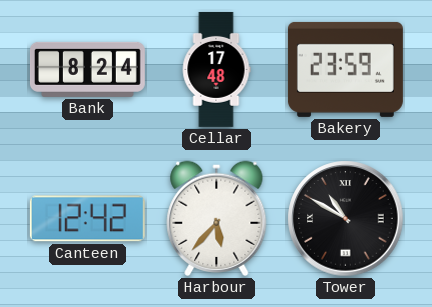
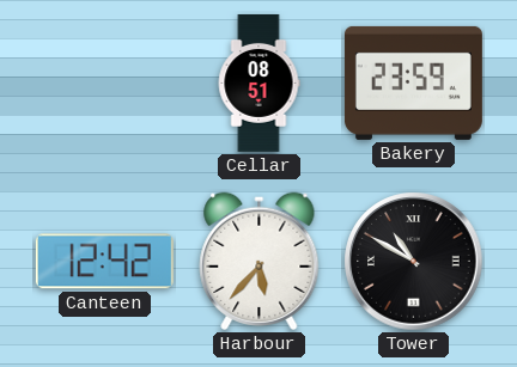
Bank: 8:24 -> none (87, 69)
Cellar: 17:48 -> 08:51 (258, 82)
